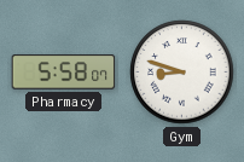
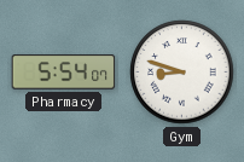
Pharmacy: 5:58 -> 5:54 (64, 73)
